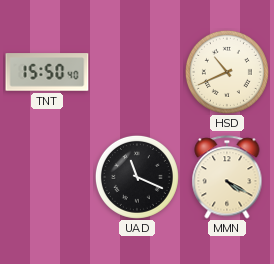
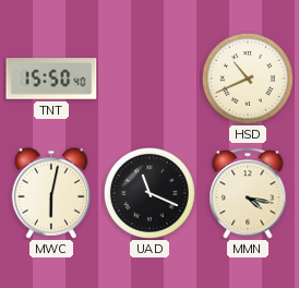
MWC: none -> 6:02 (51, 193)
MMN: 4:20 -> 4:17 (248, 193)
